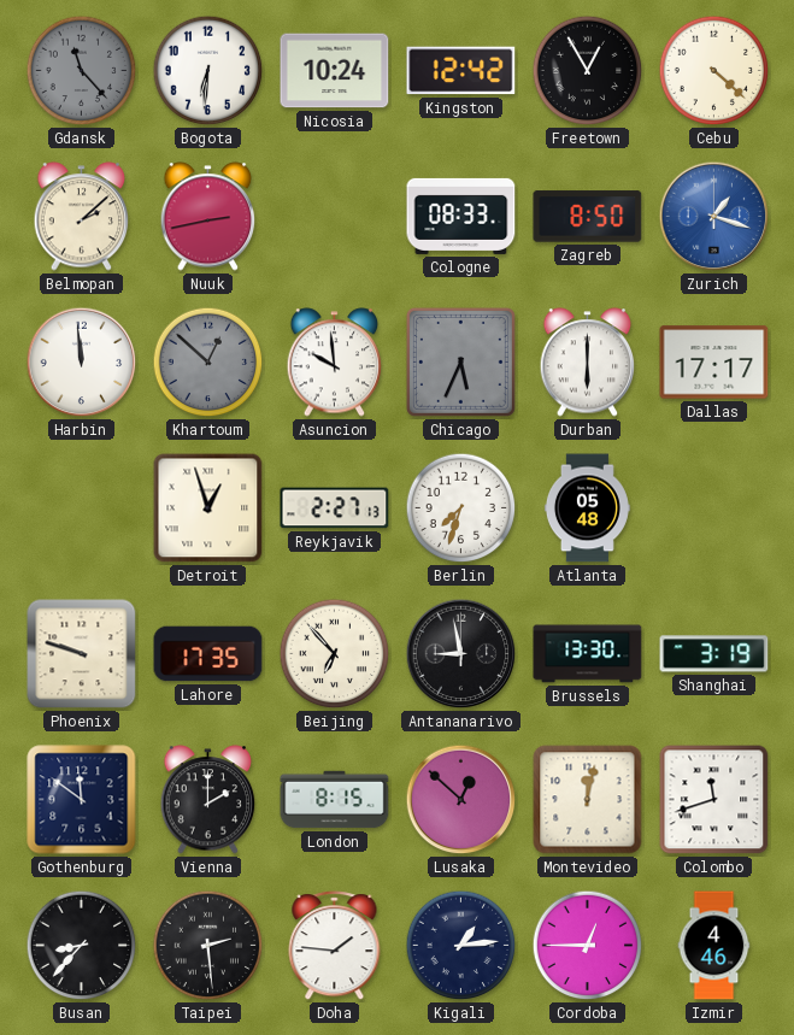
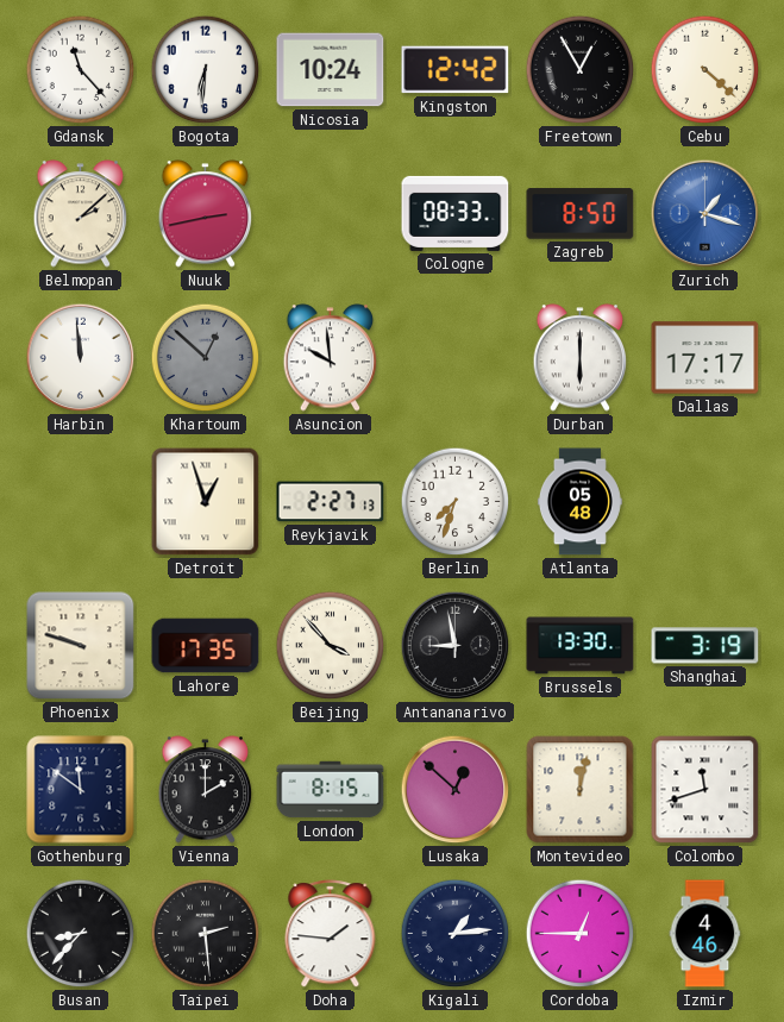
Gdansk dial: grey -> white (81, 70)
Chicago: 5:34 -> none (460, 361)
Beijing: 6:53 -> 3:53 (331, 646)
